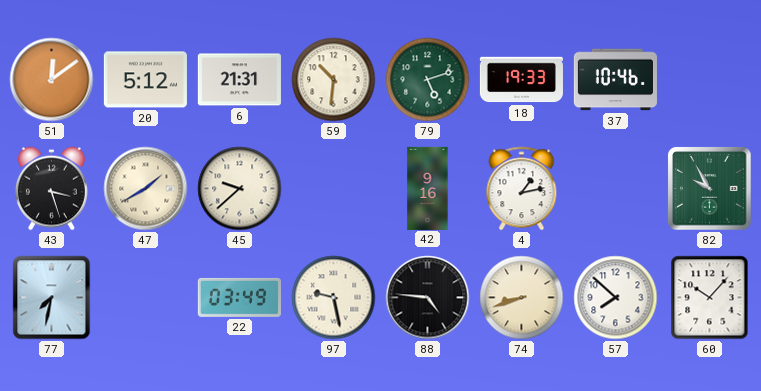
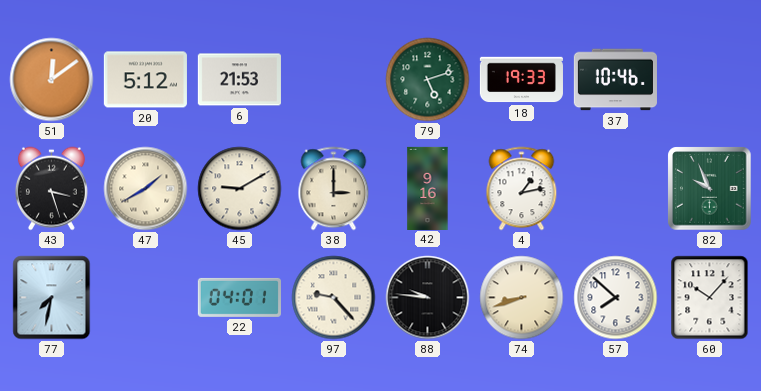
6: 21:31 -> 21:53 (239, 80)
59: 10:31 -> none (334, 80)
45: 9:38 -> 9:10 (240, 189)
38: none -> 3:00 (334, 189)
82: 9:55 -> 9:56 (710, 189)
22: 03:49 -> 04:01 (239, 297)
97: 9:28 -> 9:23 (334, 298)
88: 4:46 -> 9:46 (428, 298)
